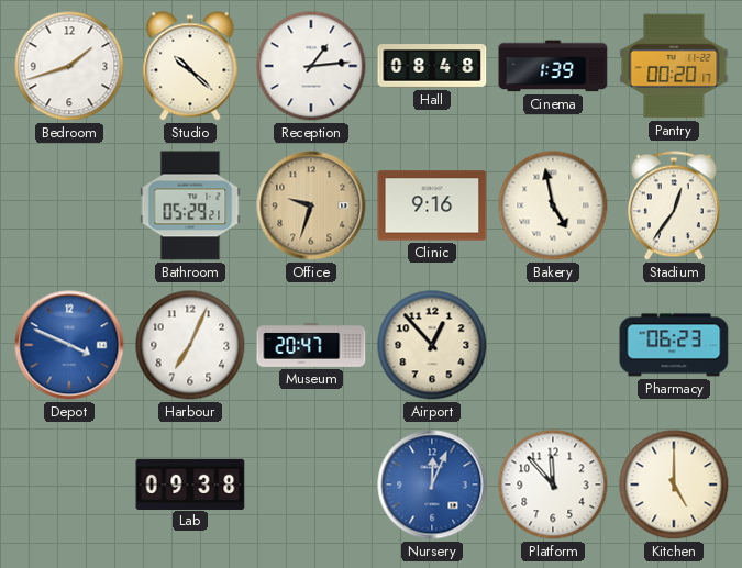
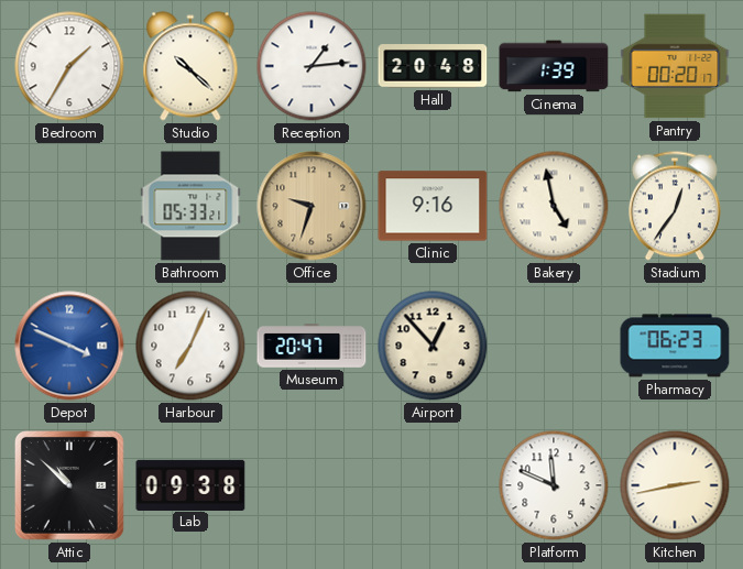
Bedroom: 1:42 -> 1:35 (69, 66)
Hall: 08:48 -> 20:48 (433, 66)
Bathroom: 05:29 -> 05:33 (190, 206)
Attic: none -> 10:52 (69, 485)
Nursery: 12:04 -> none (432, 485)
Platform: 11:53 -> 11:49 (554, 485)
Kitchen: 5:00 -> 2:43 (675, 485)
